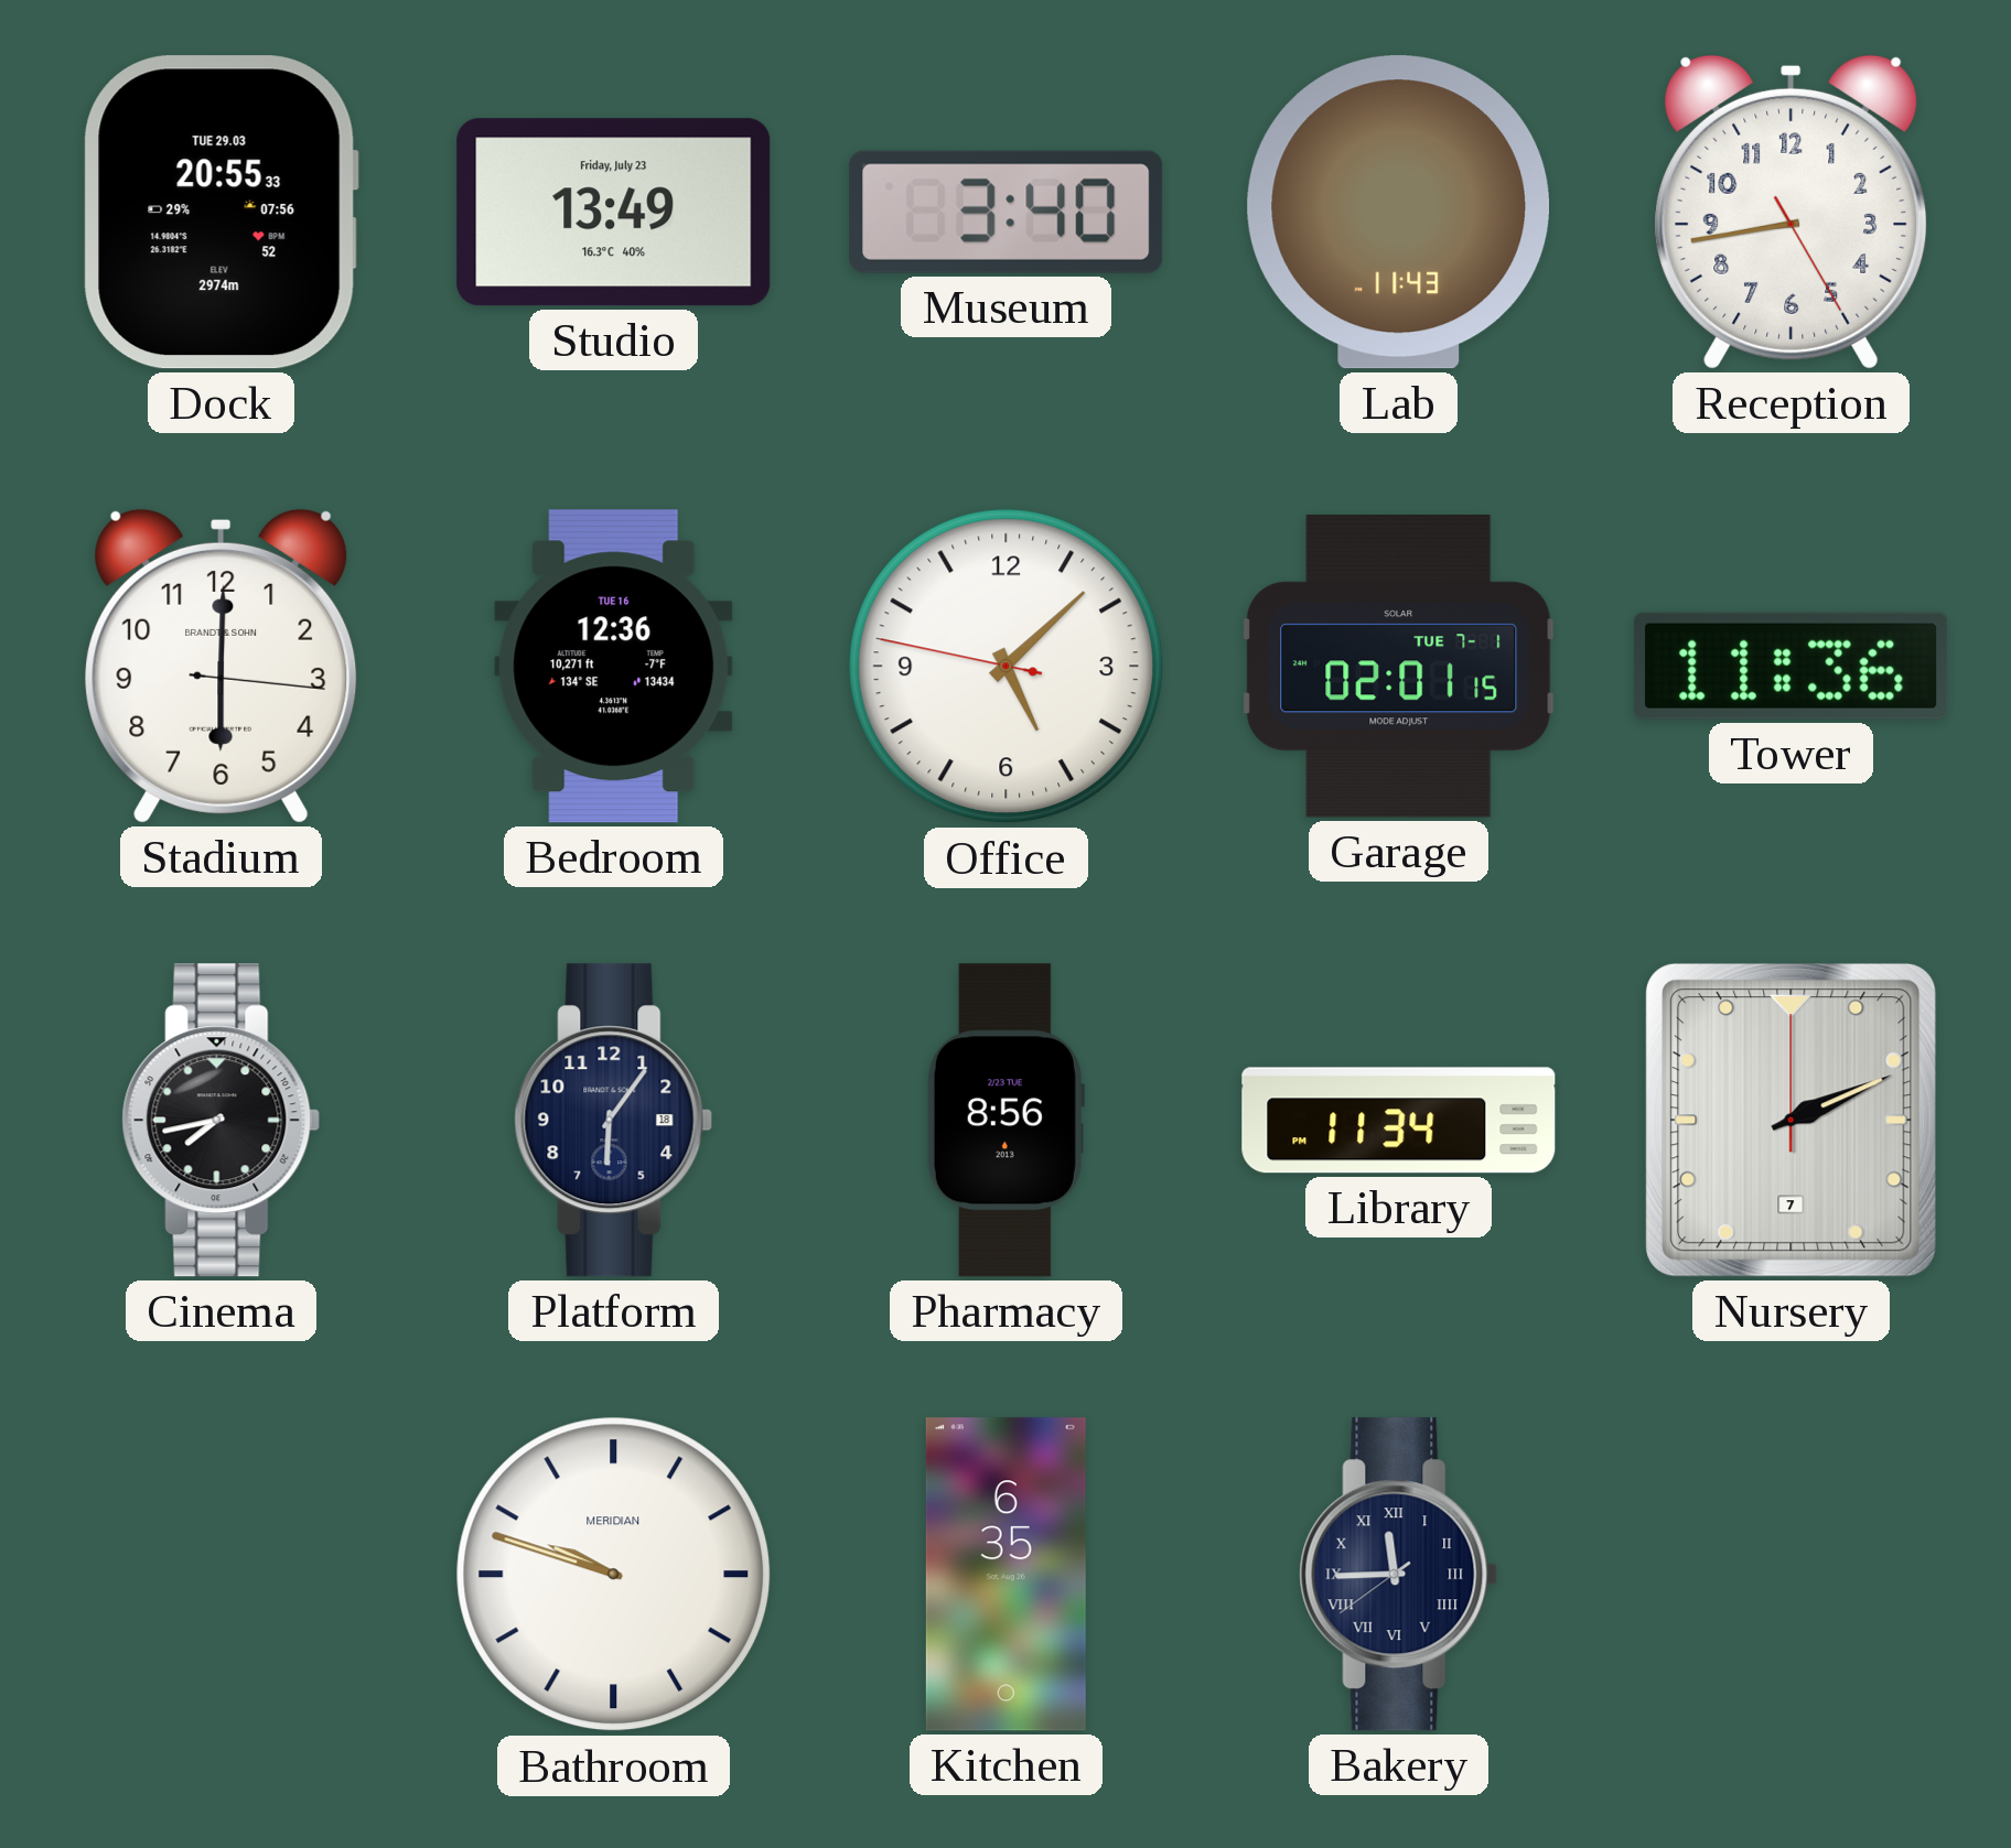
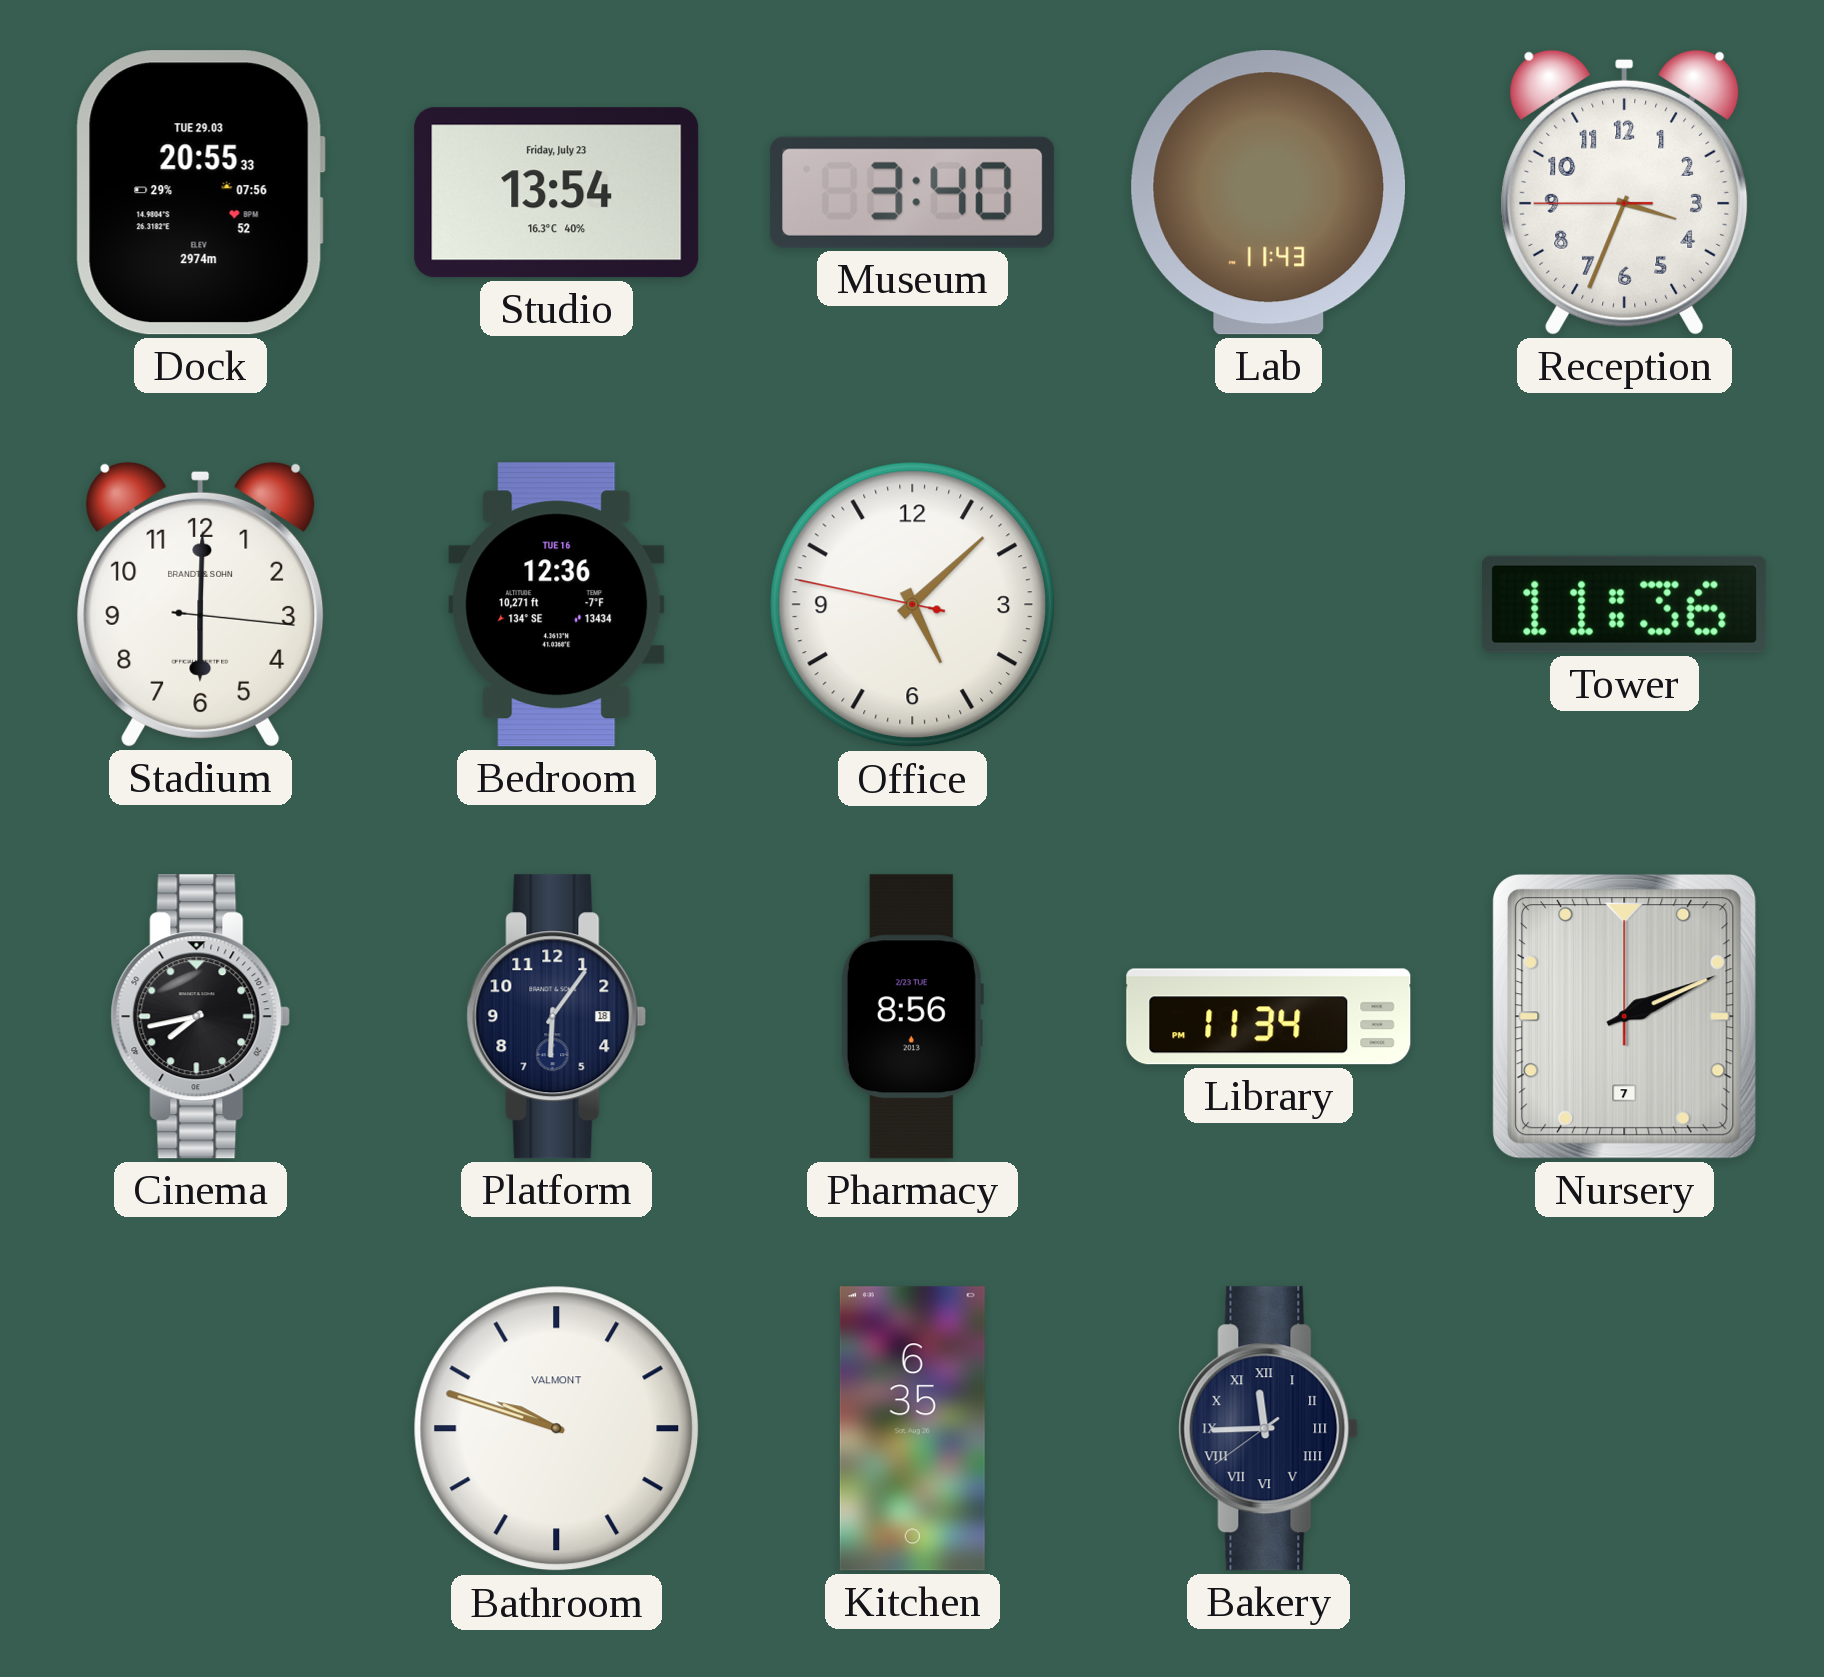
Studio: 13:49 -> 13:54 (557, 193)
Reception: 8:43 -> 3:33 (1625, 192)
Garage: 02:01 -> none (1399, 667)
Bathroom brand: MERIDIAN -> VALMONT (557, 1429)
